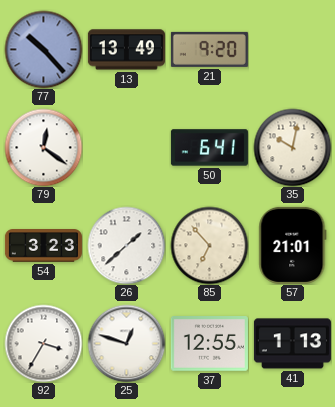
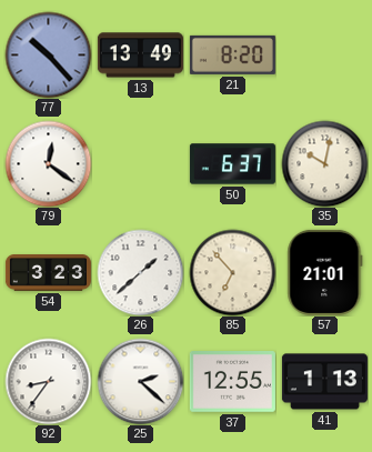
21: 9:20 -> 8:20 (232, 54)
50: 6:41 -> 6:37 (232, 164)
92: 3:35 -> 8:36 (48, 381)
25: 12:48 -> 2:22 (140, 381)
